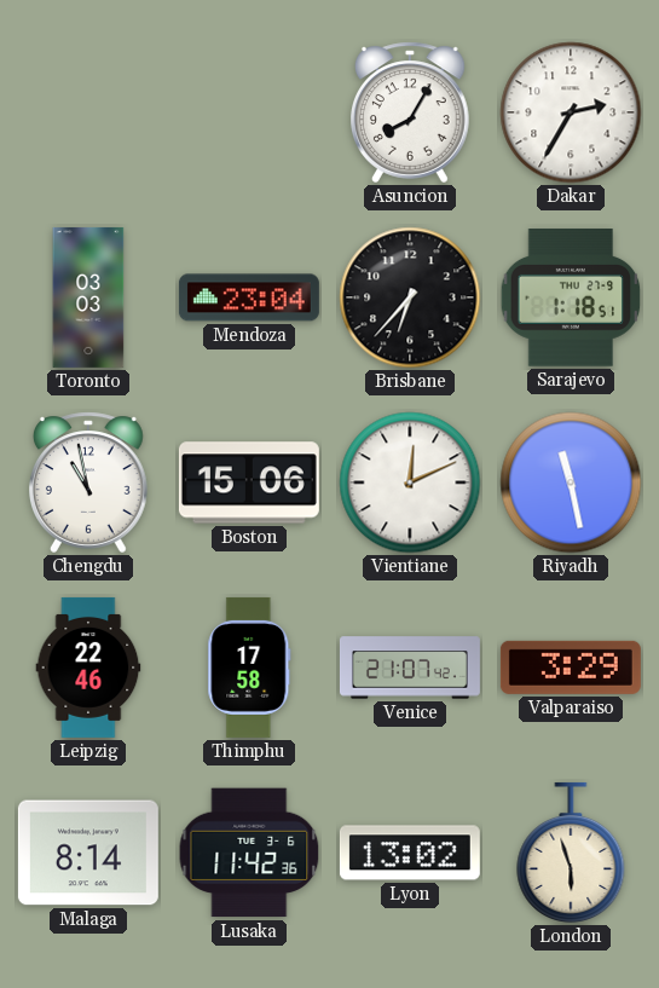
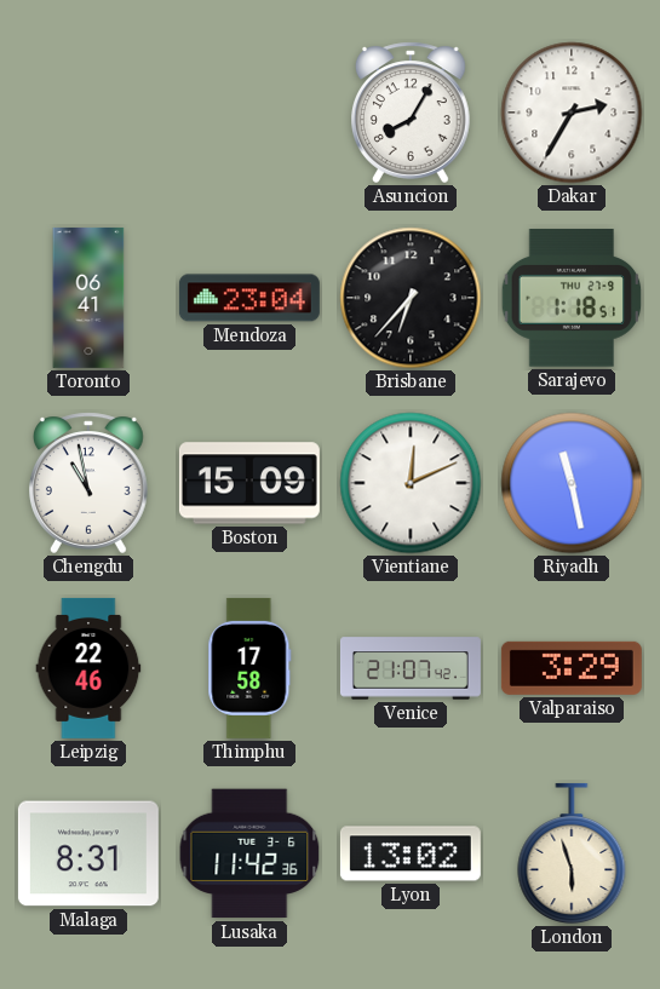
Toronto: 03:03 -> 06:41 (88, 298)
Boston: 15:06 -> 15:09 (249, 483)
Malaga: 8:14 -> 8:31 (88, 853)
